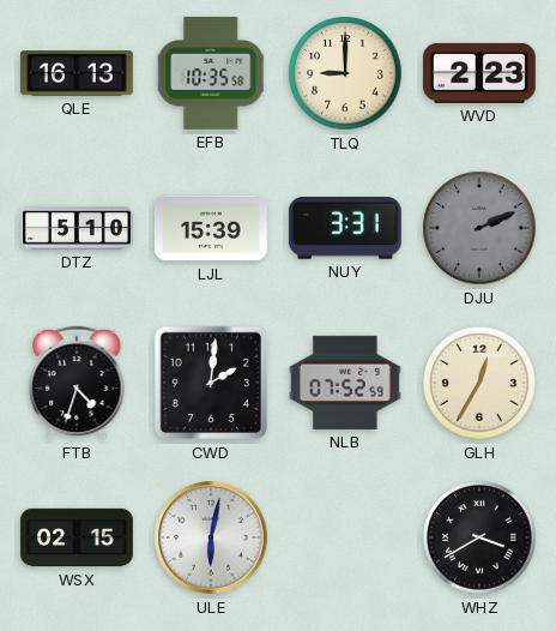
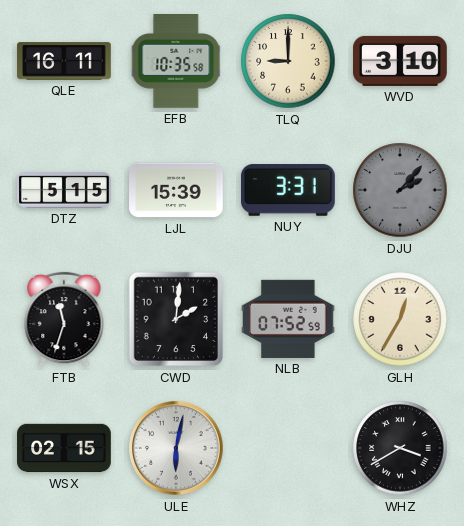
QLE: 16:13 -> 16:11 (64, 61)
WVD: 2:23 -> 3:10 (401, 61)
DTZ: 5:10 -> 5:15 (64, 190)
DJU: 2:11 -> 2:07 (400, 190)
FTB: 4:33 -> 11:33 (64, 319)
